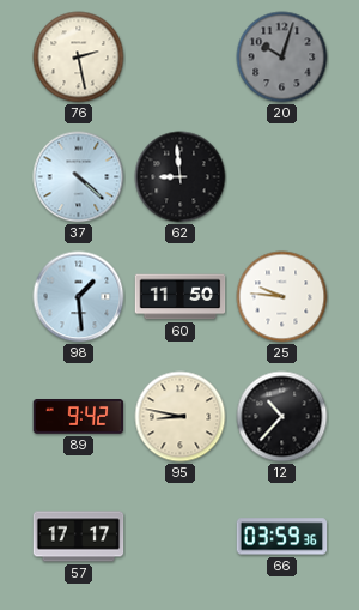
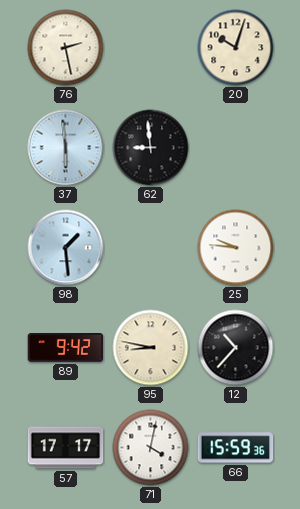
20 dial: grey -> cream (236, 48)
37: 4:22 -> 5:59 (66, 148)
60: 11:50 -> none (181, 297)
71: none -> 4:02 (151, 448)
66: 03:59 -> 15:59 (236, 448)
